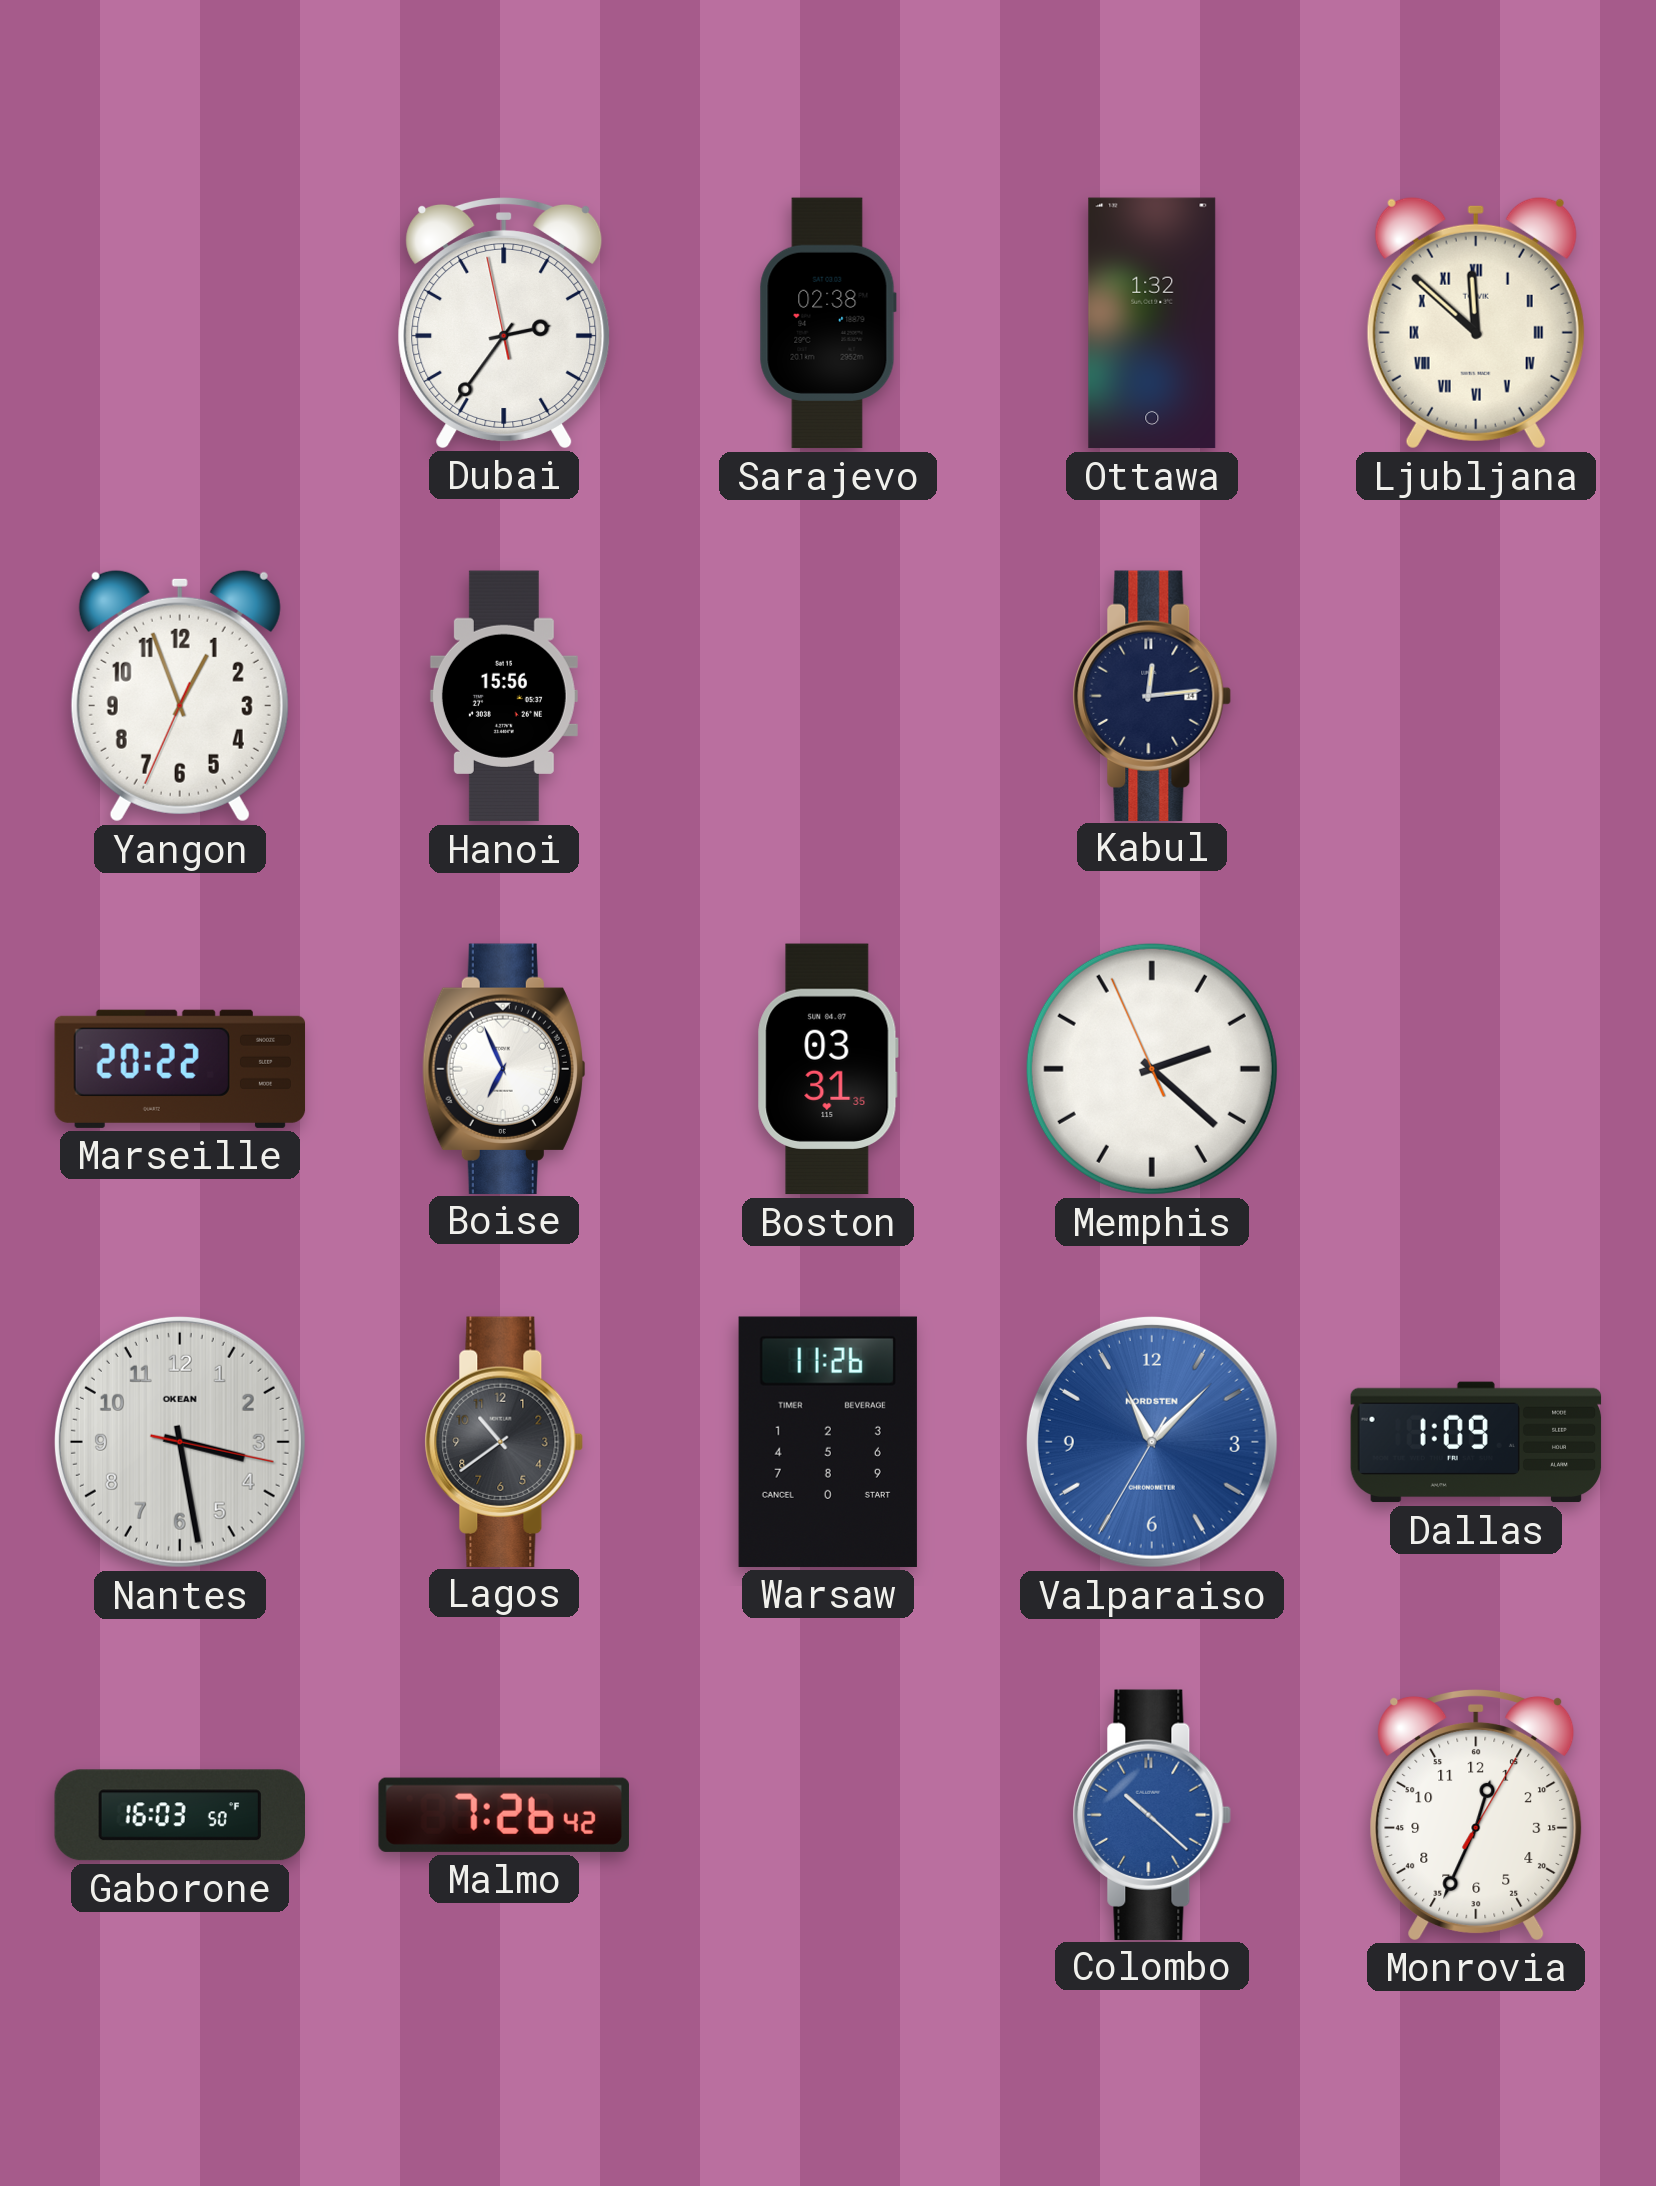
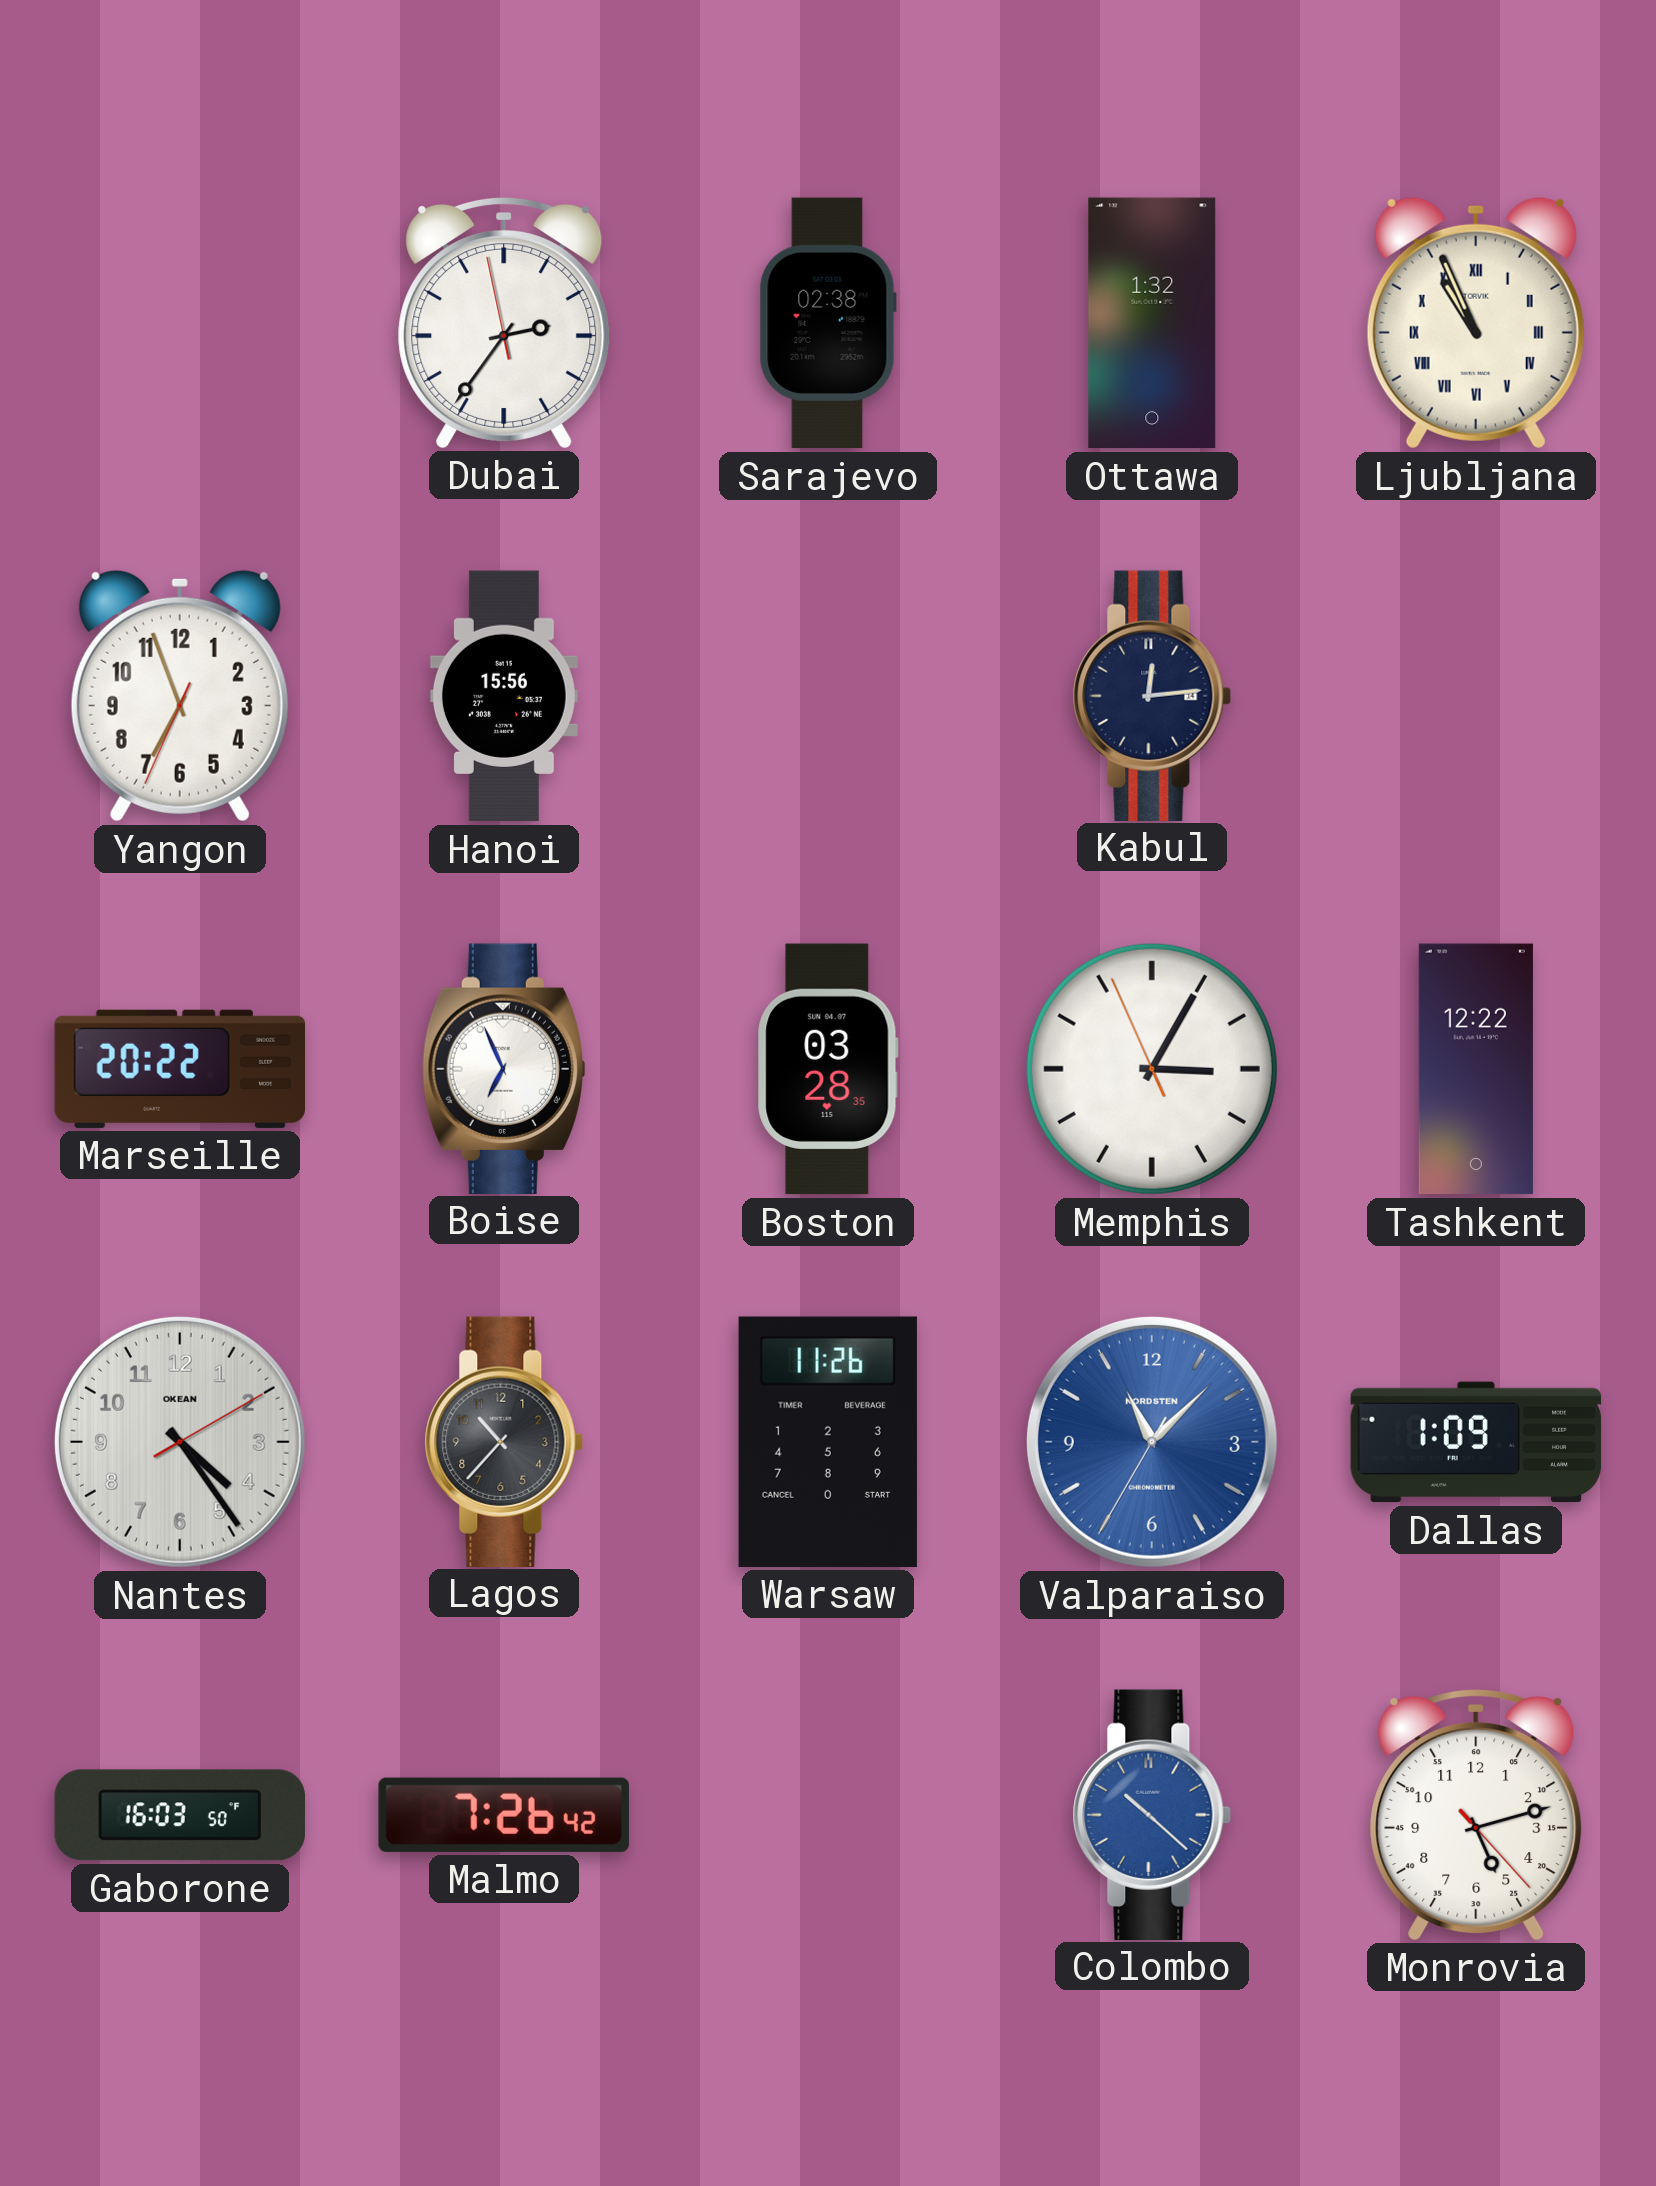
Ljubljana: 11:52 -> 10:56 (1476, 323)
Yangon: 12:56 -> 6:56 (180, 696)
Boston: 03:31 -> 03:28 (828, 1069)
Memphis: 2:21 -> 3:04 (1152, 1069)
Tashkent: none -> 12:22 (1476, 1069)
Nantes: 3:28 -> 4:24 (180, 1442)
Lagos: 10:39 -> 10:37 (504, 1441)
Monrovia: 12:34 -> 5:12 (1476, 1814)
